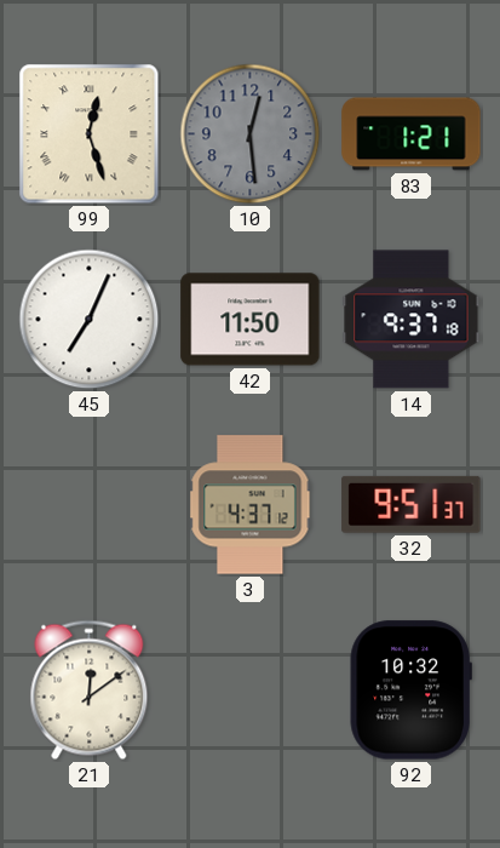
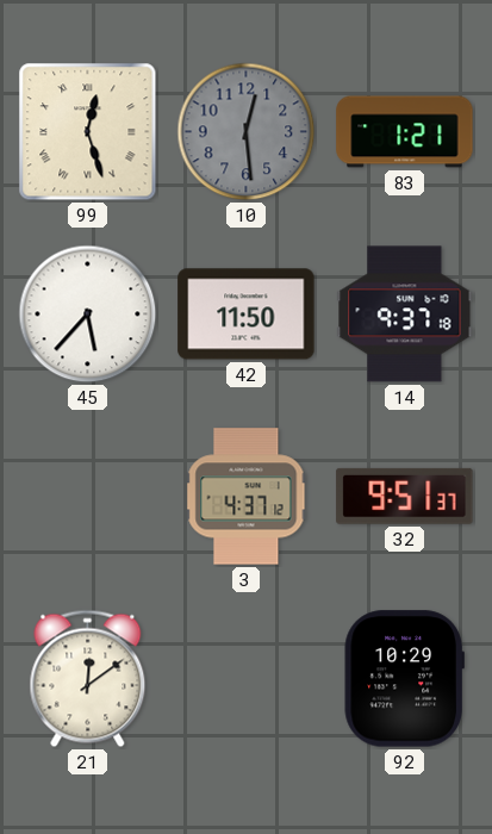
45: 7:04 -> 5:37 (88, 315)
92: 10:32 -> 10:29 (404, 679)
